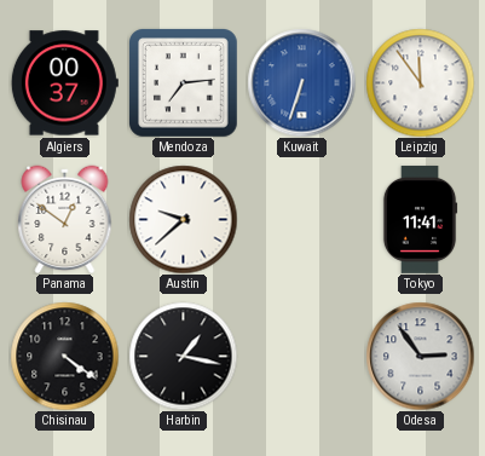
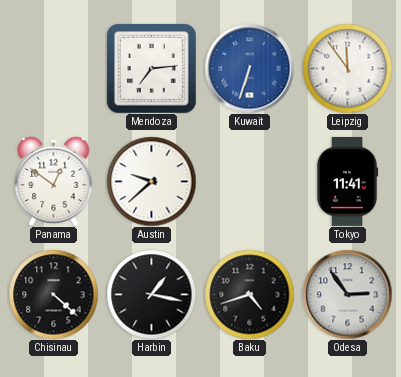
Algiers: 00:37 -> none (64, 83)
Chisinau: 4:21 -> 4:22 (53, 294)
Baku: none -> 4:42 (249, 294)
